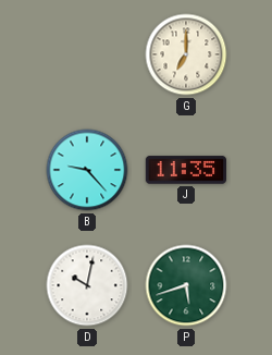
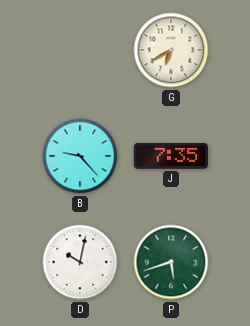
G: 7:00 -> 6:40 (171, 50)
J: 11:35 -> 7:35 (170, 156)
